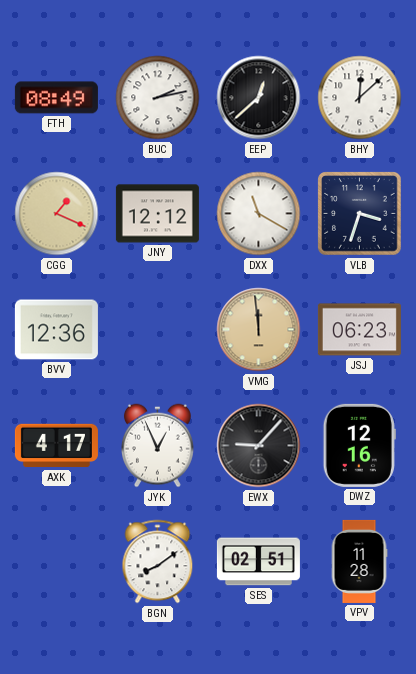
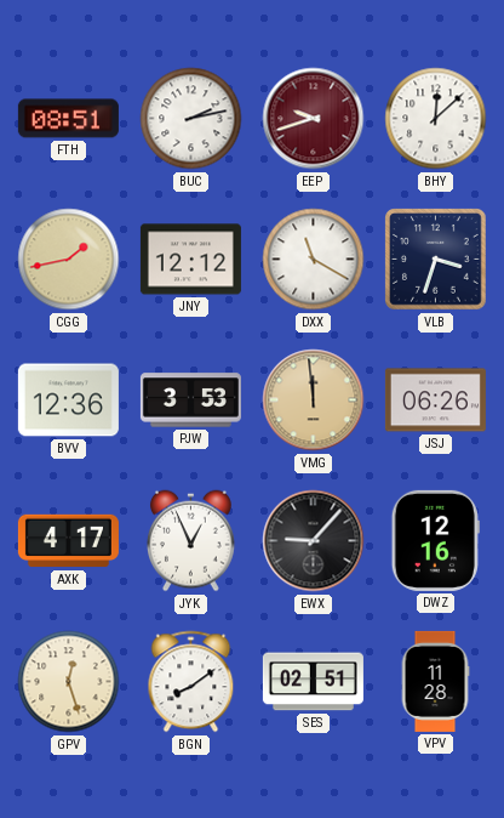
FTH: 08:49 -> 08:51 (68, 119)
EEP: 12:38 -> 9:42 (314, 119)
EEP dial: black -> burgundy (314, 119)
CGG: 1:19 -> 1:43 (69, 260)
PJW: none -> 3:53 (190, 401)
JSJ: 06:23 -> 06:26 (435, 401)
GPV: none -> 12:27 (69, 682)
